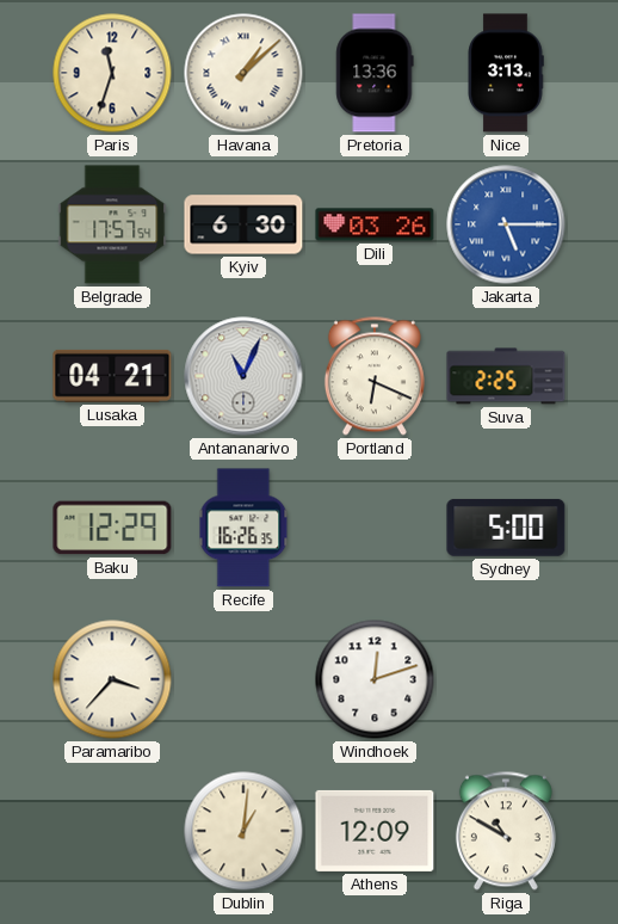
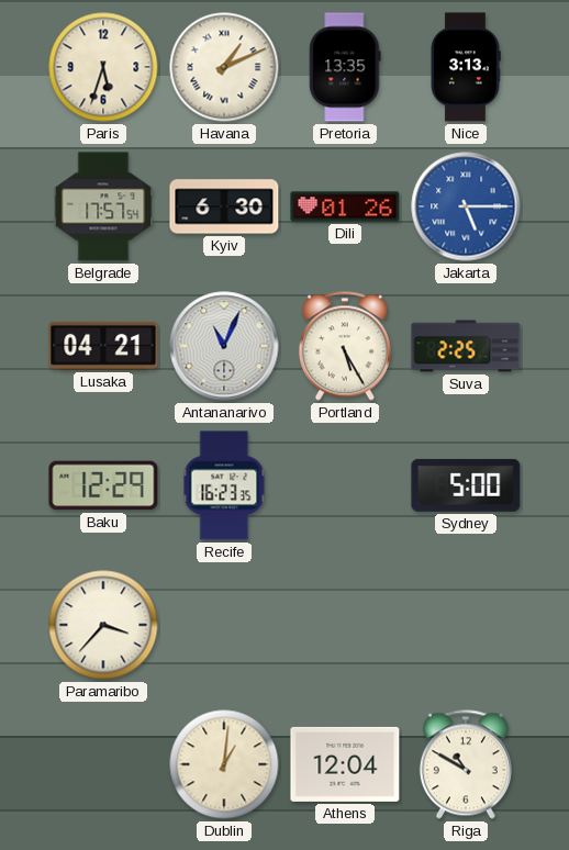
Paris: 11:33 -> 5:33 (103, 67)
Havana: 1:08 -> 1:11 (224, 67)
Pretoria: 13:36 -> 13:35 (345, 67)
Dili: 03:26 -> 01:26 (345, 206)
Portland: 6:19 -> 5:25 (345, 346)
Recife: 16:26 -> 16:23 (224, 485)
Windhoek: 12:12 -> none (375, 679)
Athens: 12:09 -> 12:04 (345, 764)
